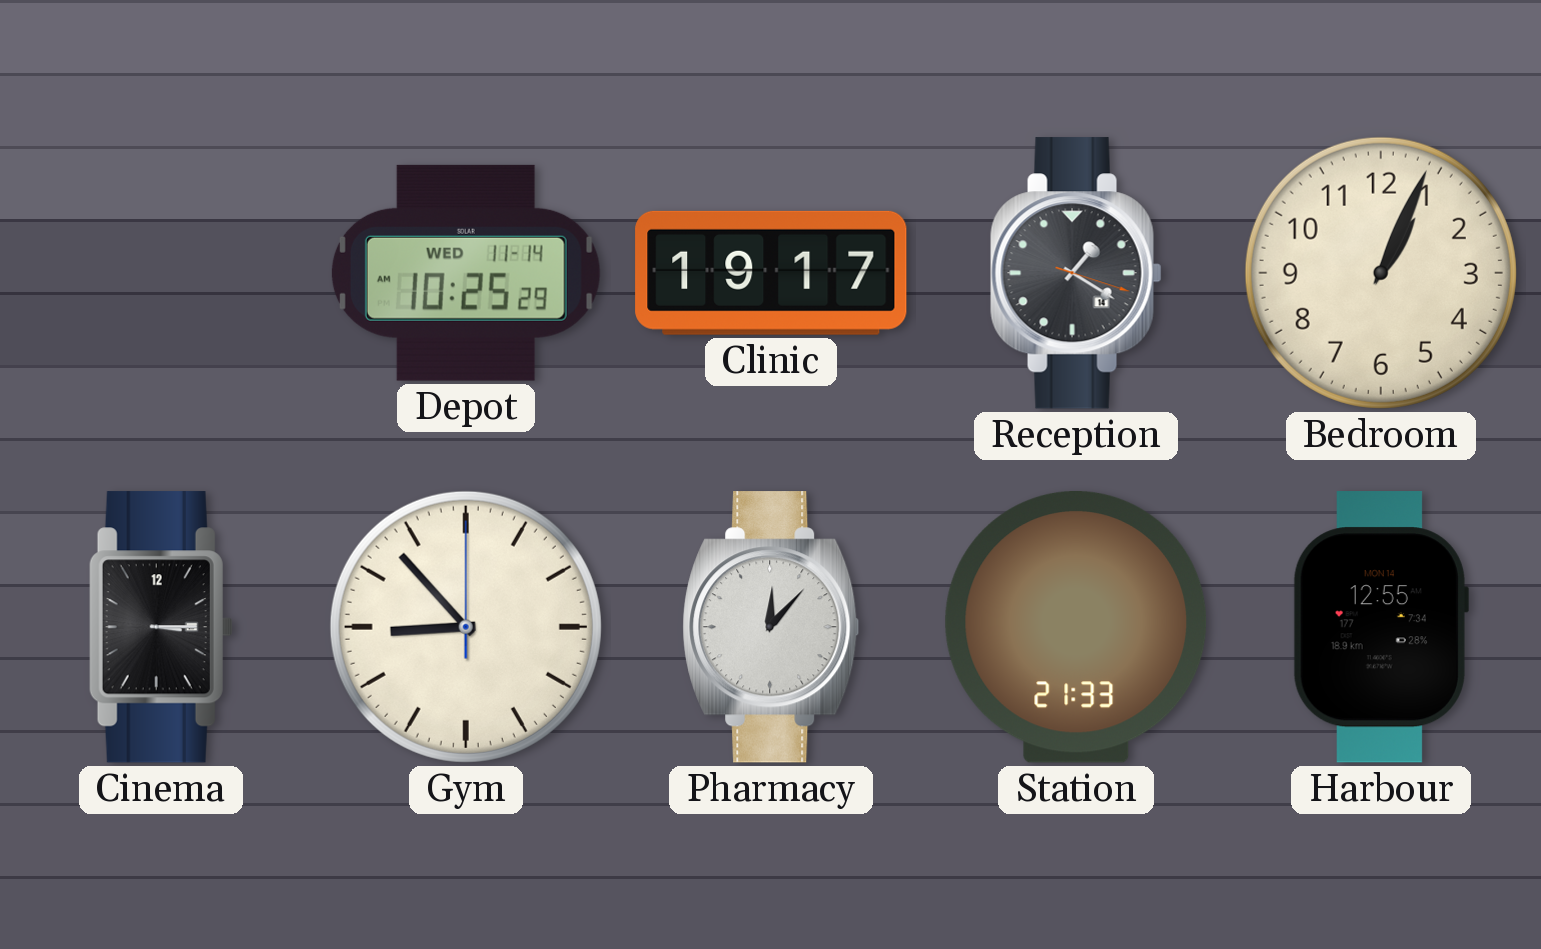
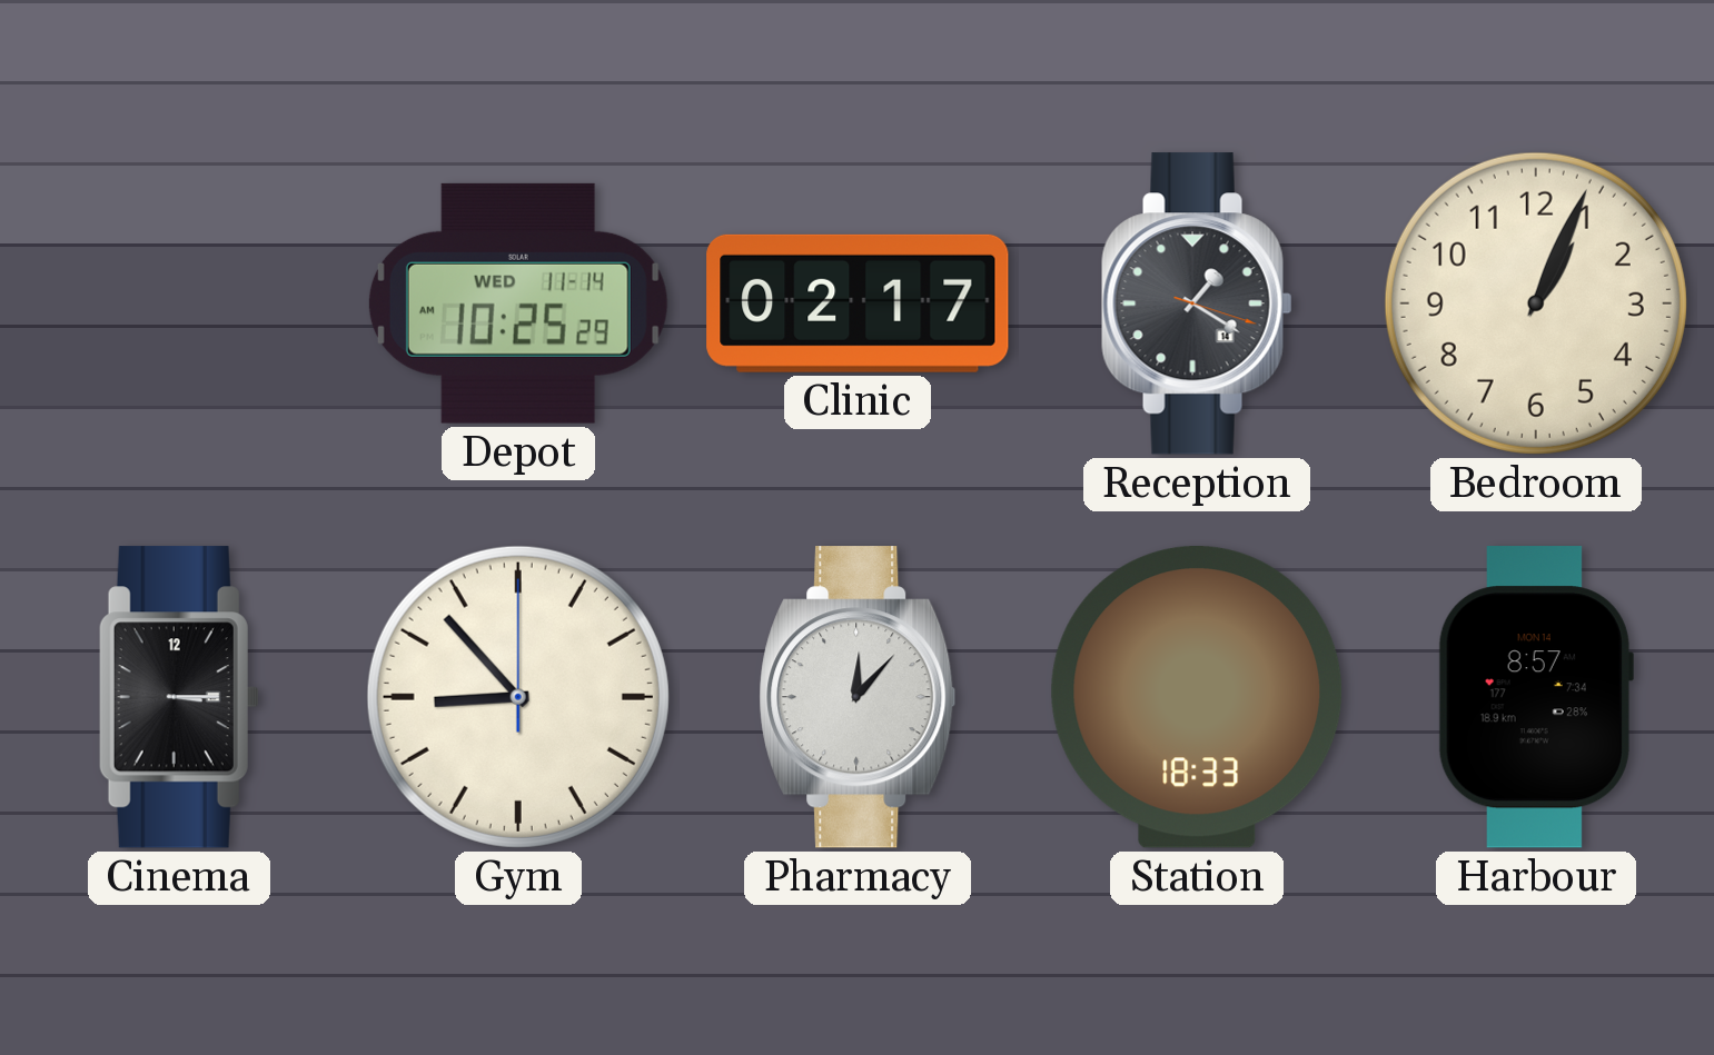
Clinic: 19:17 -> 02:17 (858, 303)
Station: 21:33 -> 18:33 (1197, 698)
Harbour: 12:55 -> 8:57 (1535, 697)
